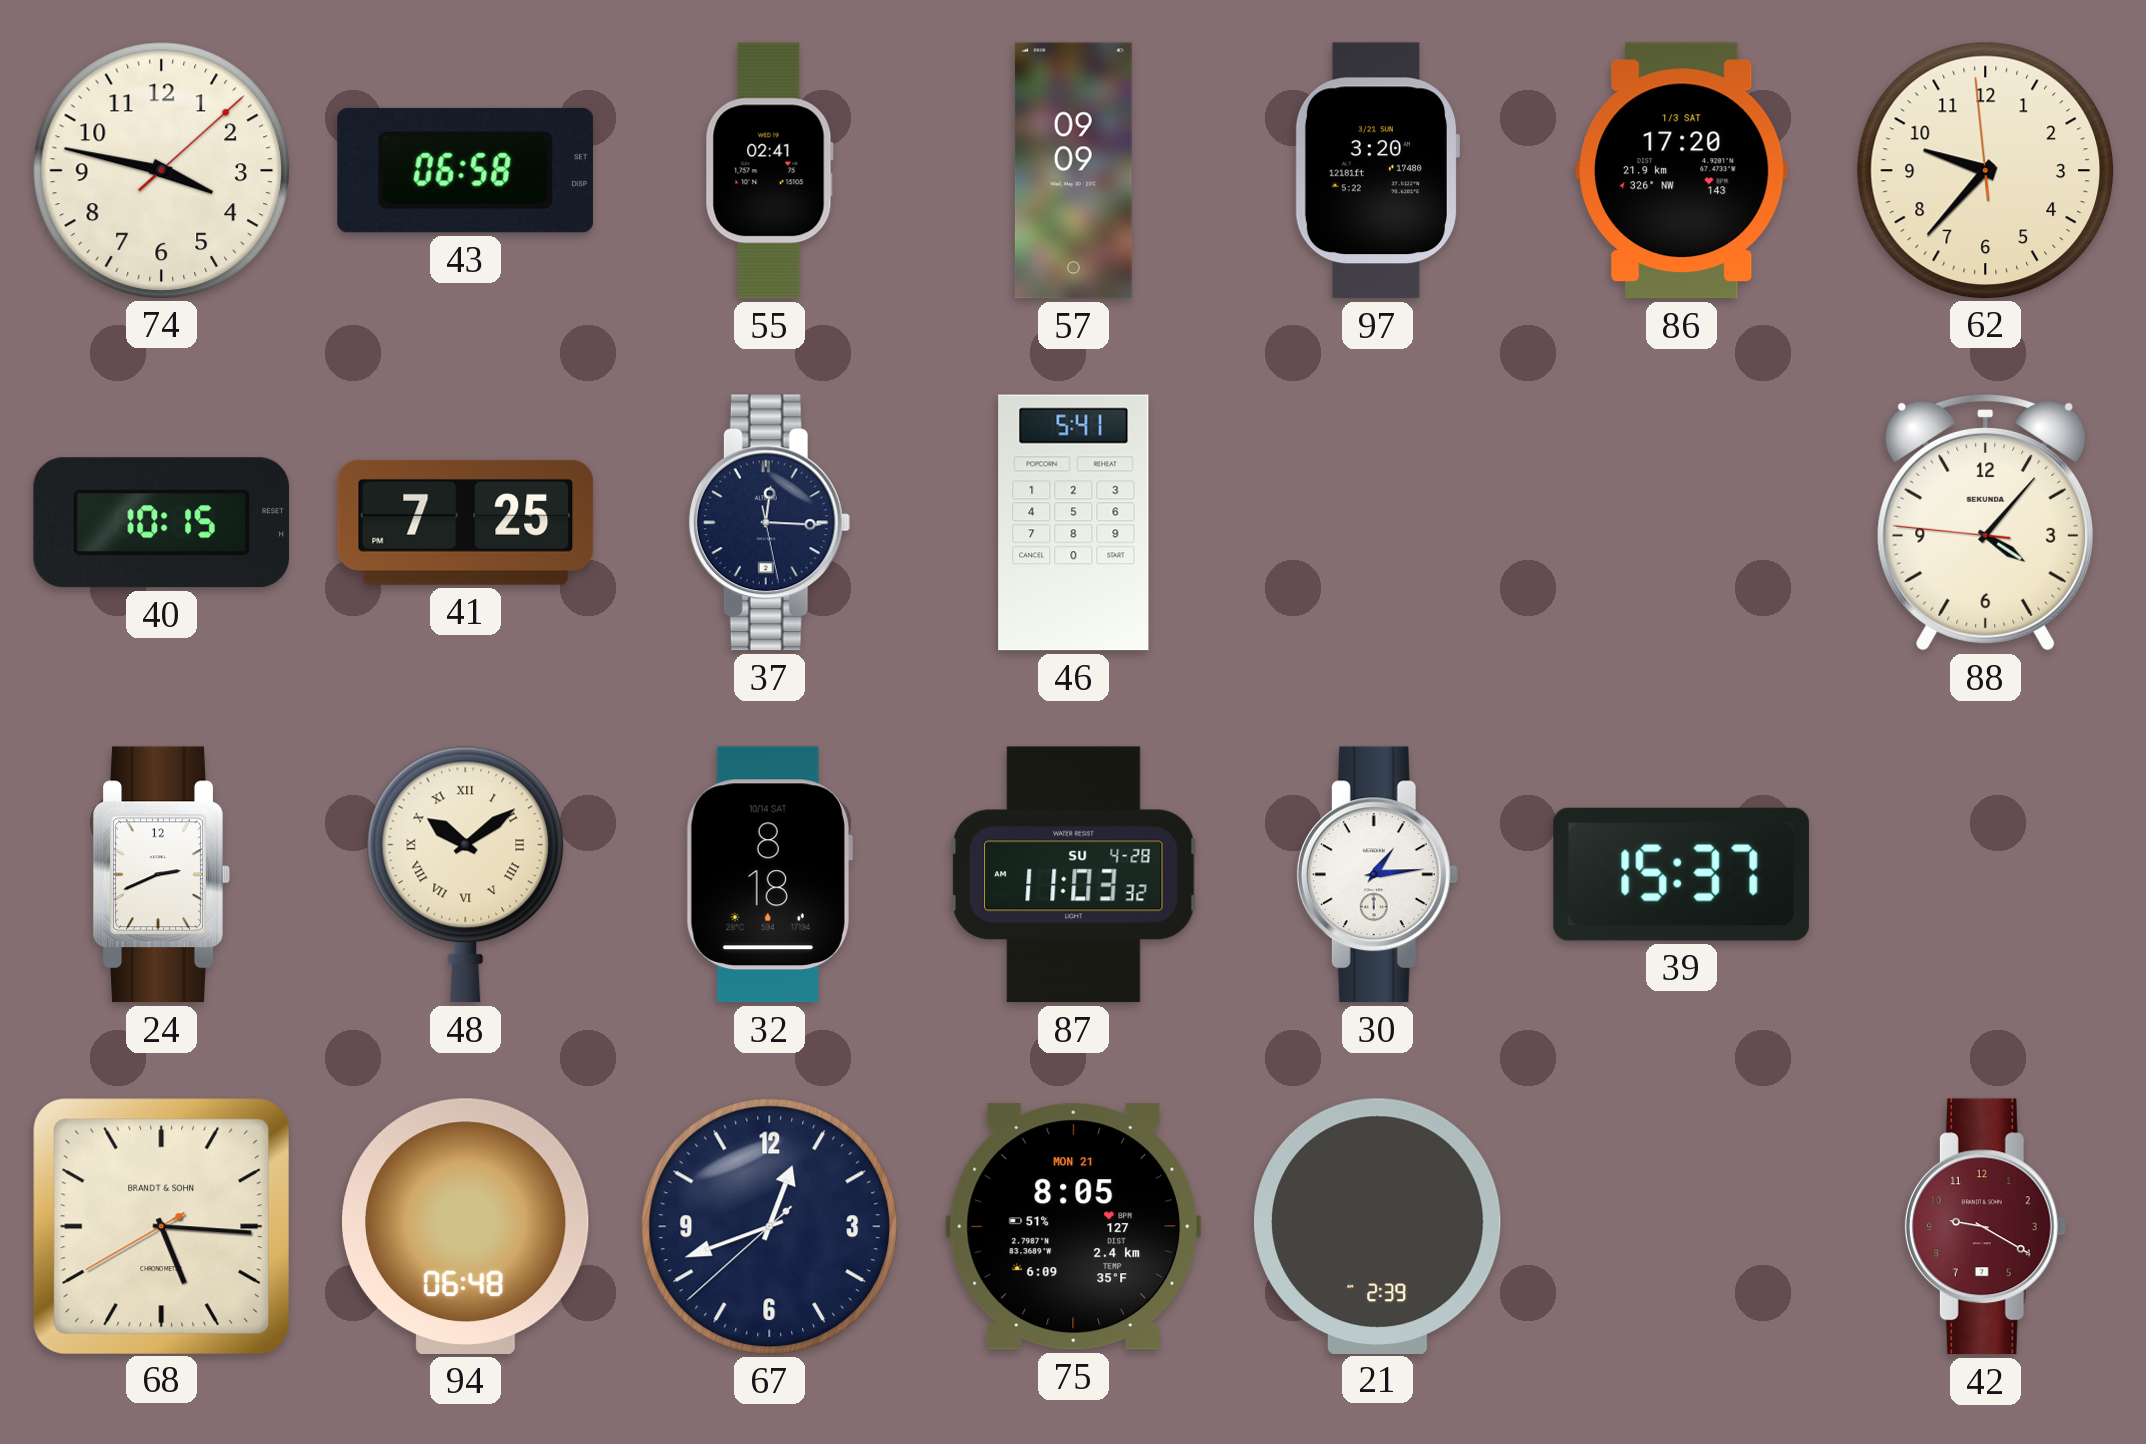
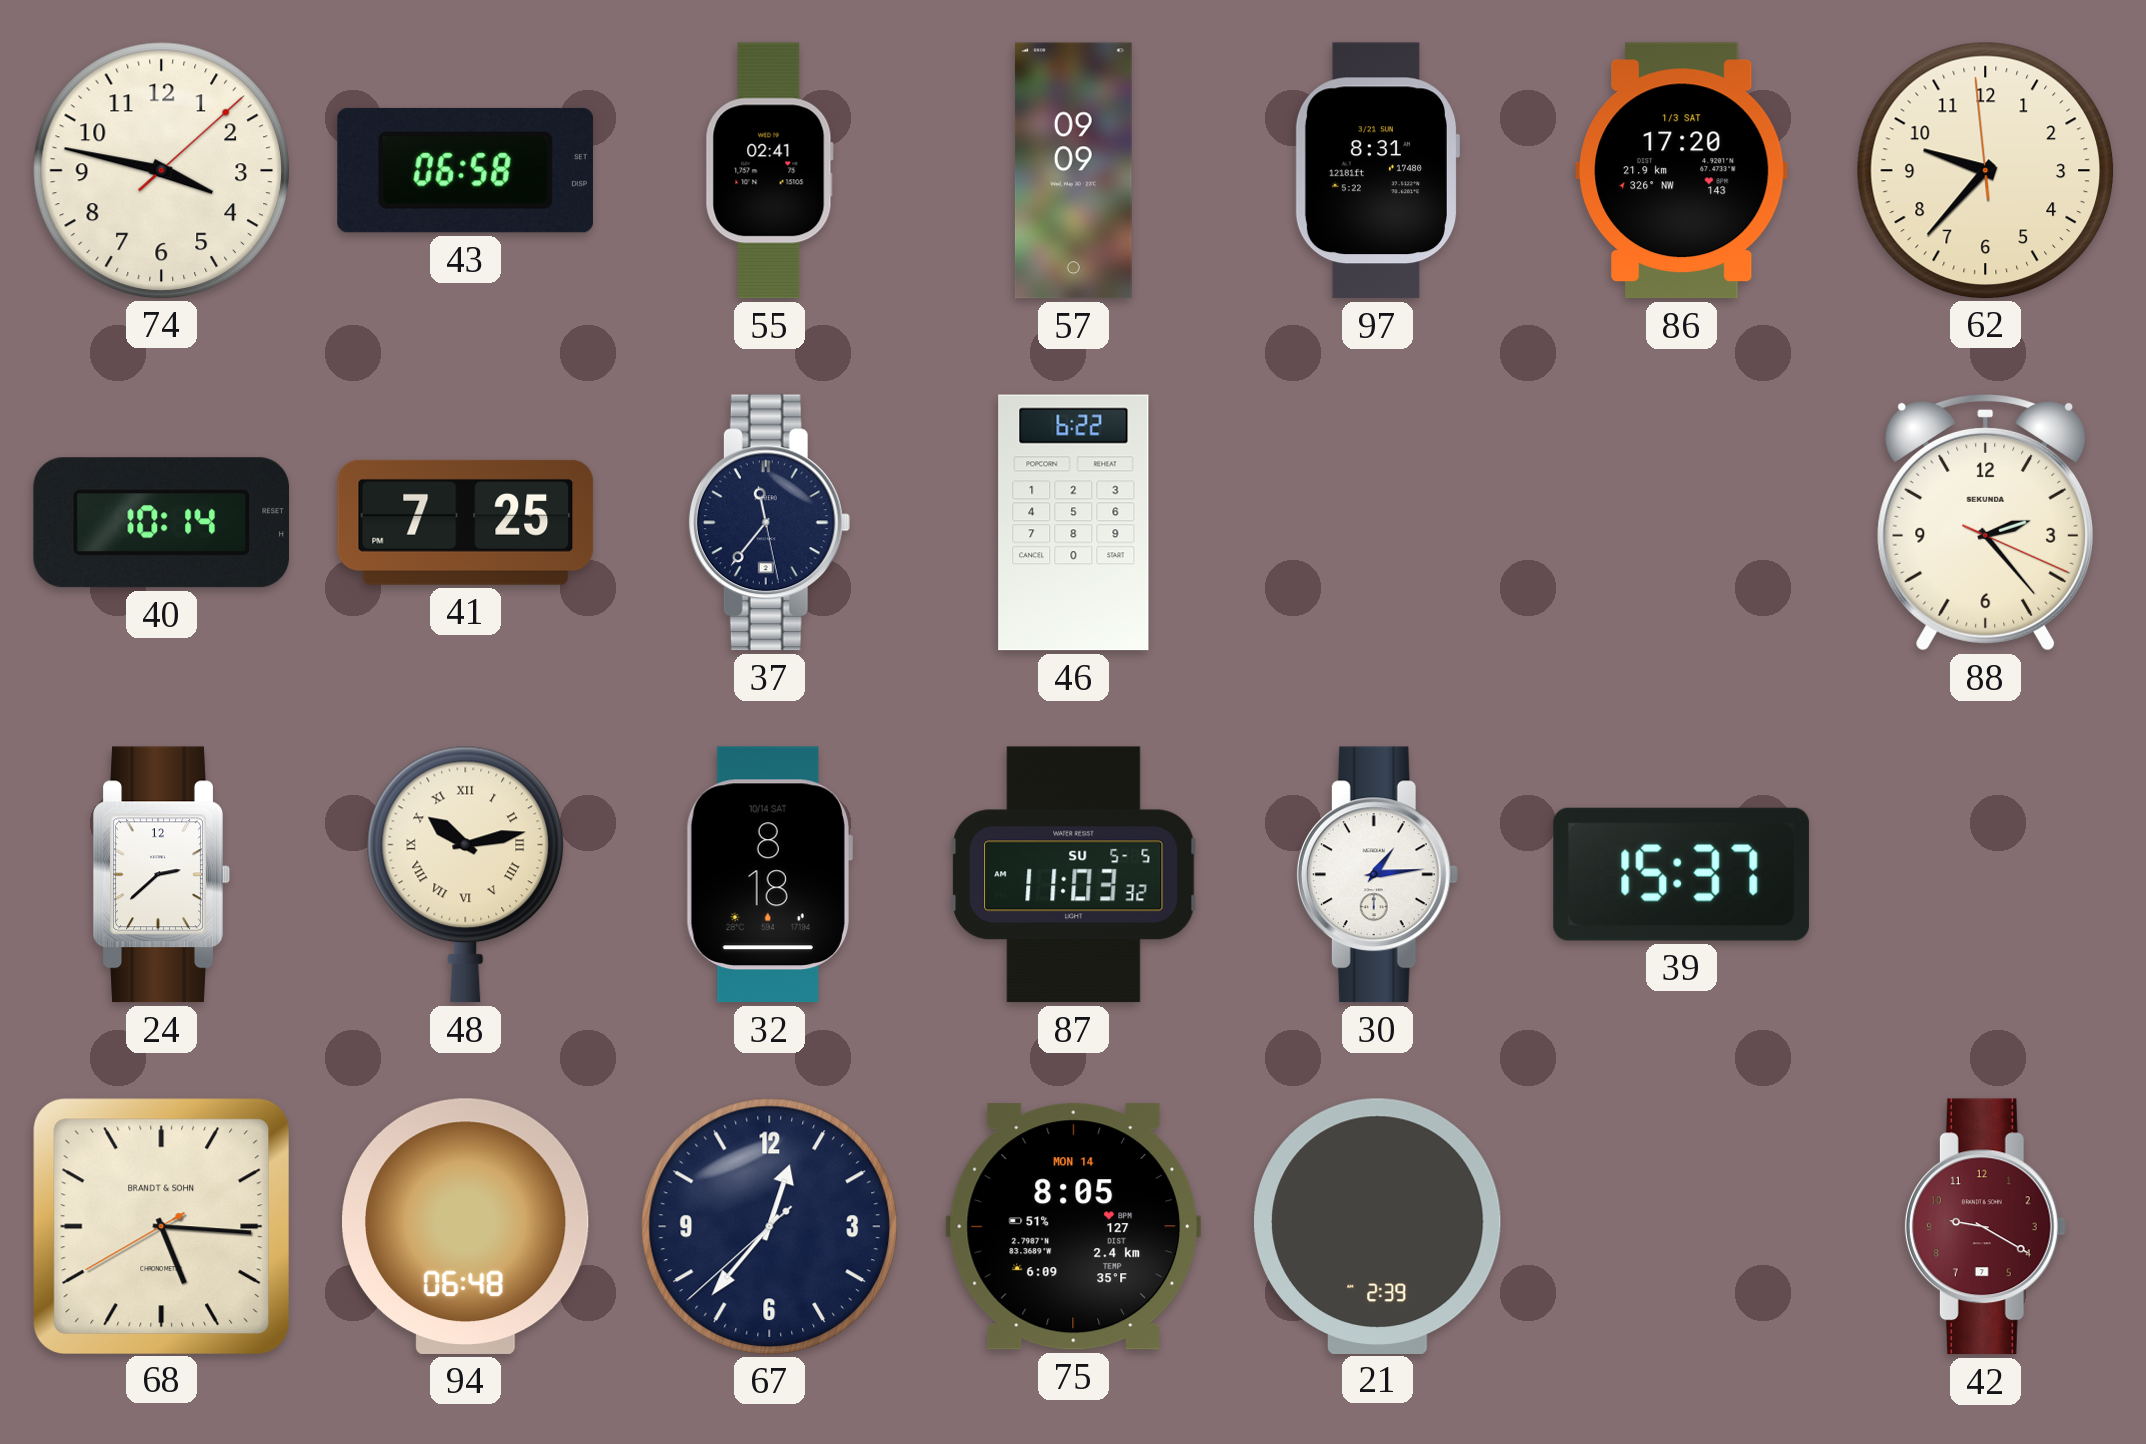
97: 3:20 -> 8:31 (1376, 171)
40: 10:15 -> 10:14 (161, 523)
37: 12:15 -> 11:36 (769, 523)
46: 5:41 -> 6:22 (1074, 523)
88: 4:06 -> 2:23 (1986, 522)
24: 2:41 -> 2:38 (162, 875)
48: 10:09 -> 10:13 (466, 874)
87 date: SU 4-28 -> SU 5-5 (1074, 875)
67: 12:41 -> 12:36 (769, 1226)
75 date: MON 21 -> MON 14 (1073, 1227)
